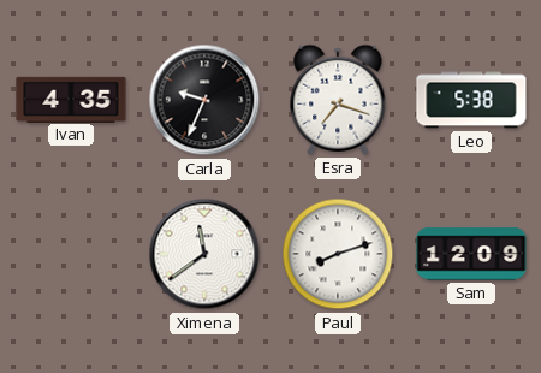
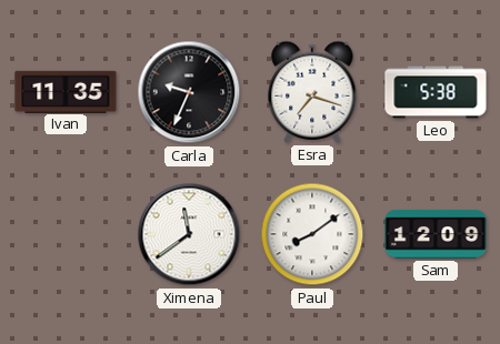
Ivan: 4:35 -> 11:35 (66, 91)
Paul: 8:12 -> 8:09 (312, 234)
